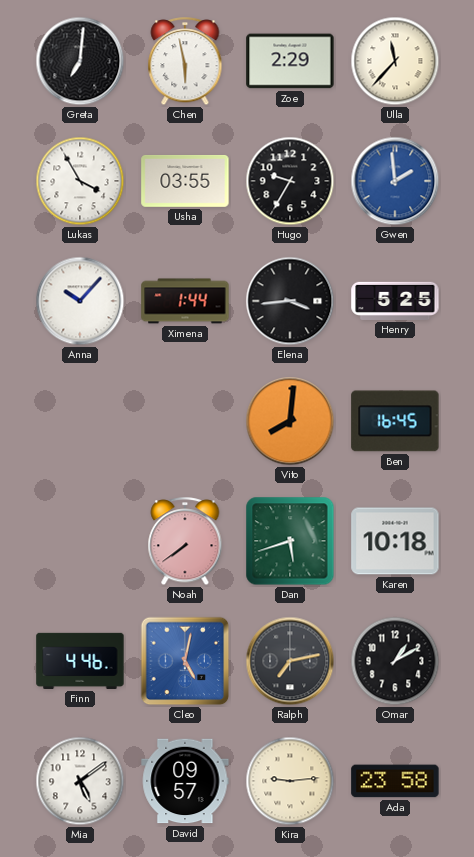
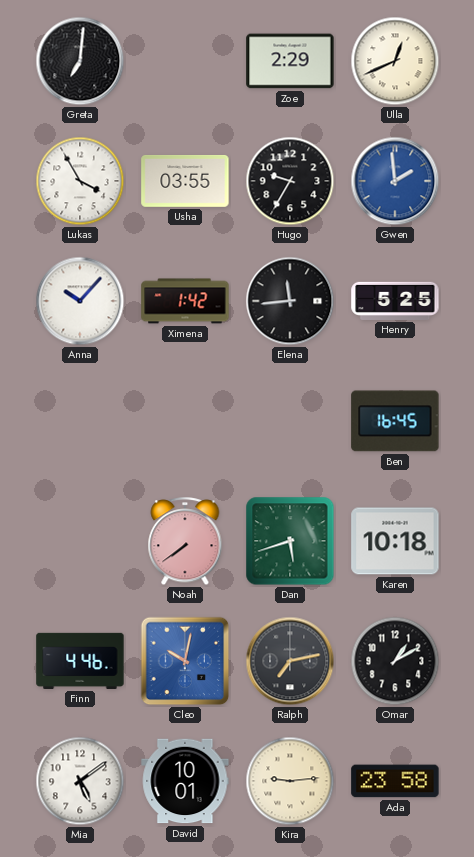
Chen: 5:58 -> none (185, 62)
Ulla: 11:37 -> 12:41 (395, 61)
Ximena: 1:44 -> 1:42 (185, 301)
Elena: 3:44 -> 11:44 (290, 301)
Vito: 8:01 -> none (290, 421)
Cleo: 5:02 -> 10:02 (185, 661)
David: 09:57 -> 10:01 (185, 781)
